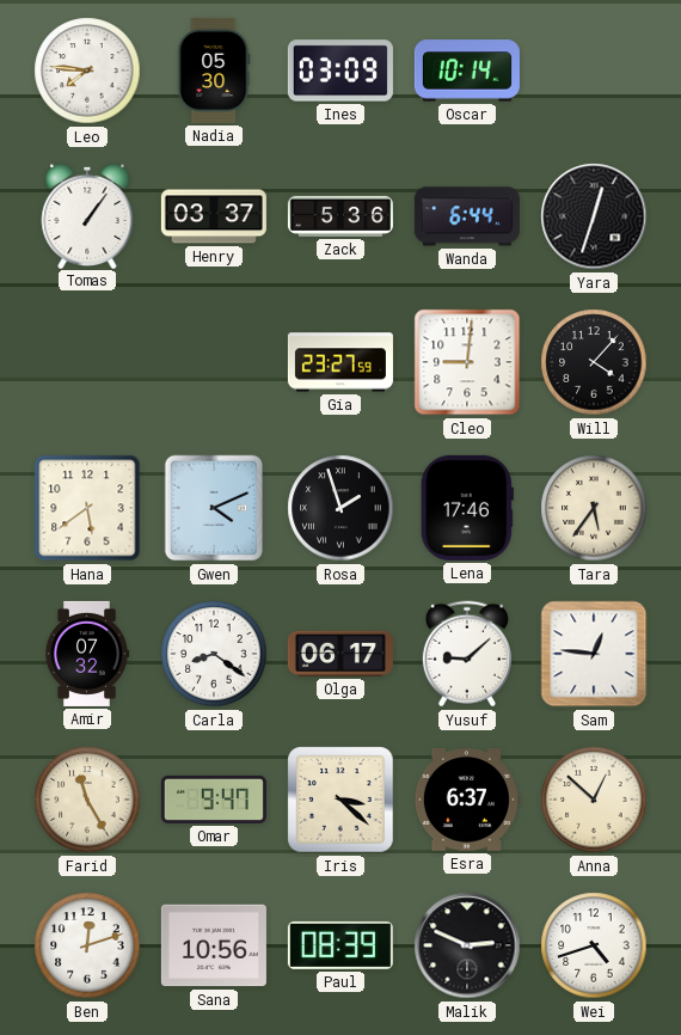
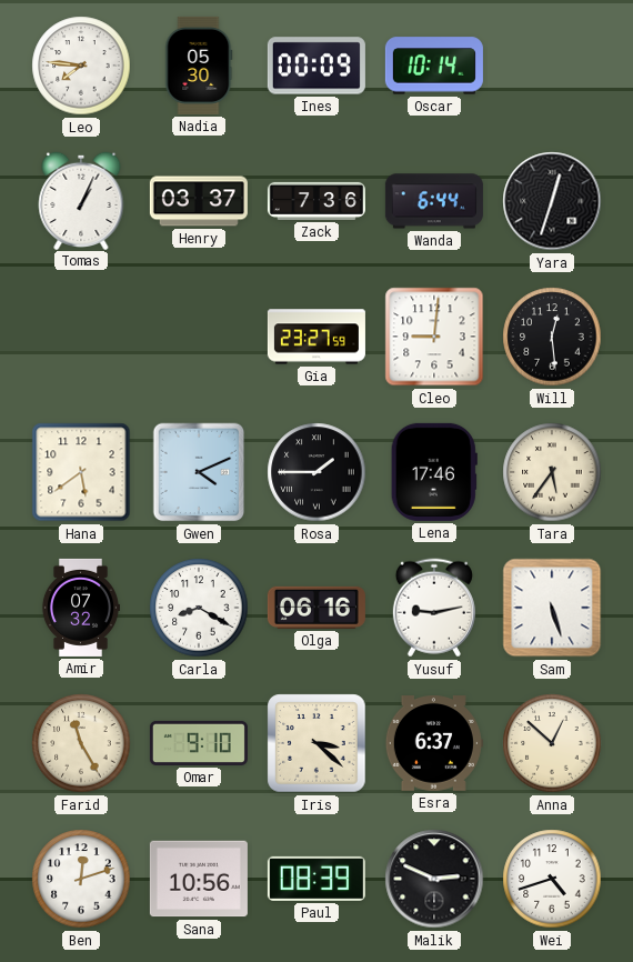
Ines: 03:09 -> 00:09 (316, 66)
Tomas: 1:06 -> 1:04 (81, 200)
Zack: 5:36 -> 7:36 (316, 201)
Will: 4:07 -> 12:29 (552, 337)
Rosa: 1:57 -> 1:45 (316, 472)
Carla: 8:21 -> 8:20 (199, 608)
Olga: 06:17 -> 06:16 (316, 608)
Yusuf: 9:08 -> 9:13 (434, 608)
Sam: 12:46 -> 5:27 (552, 608)
Omar: 9:47 -> 9:10 (199, 743)
